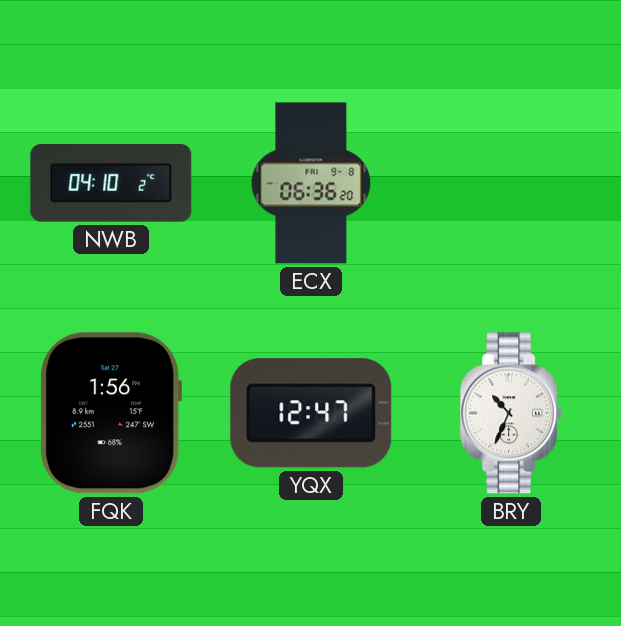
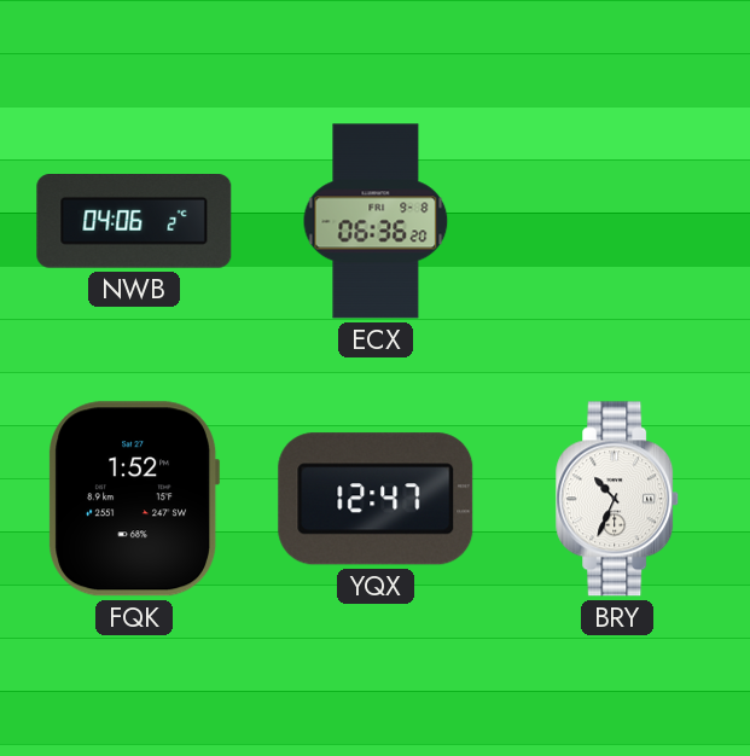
NWB: 04:10 -> 04:06 (134, 222)
FQK: 1:56 -> 1:52 (134, 499)
